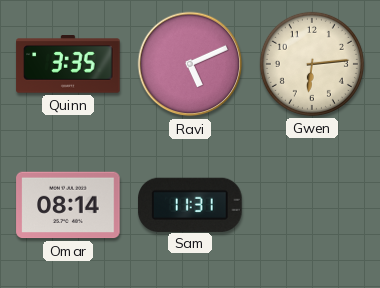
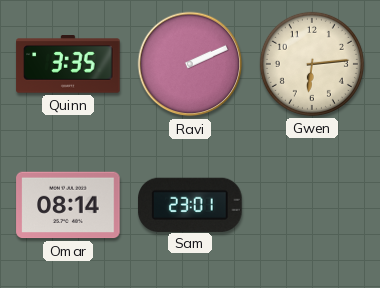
Ravi: 5:11 -> 2:11 (190, 64)
Sam: 11:31 -> 23:01 (190, 204)
